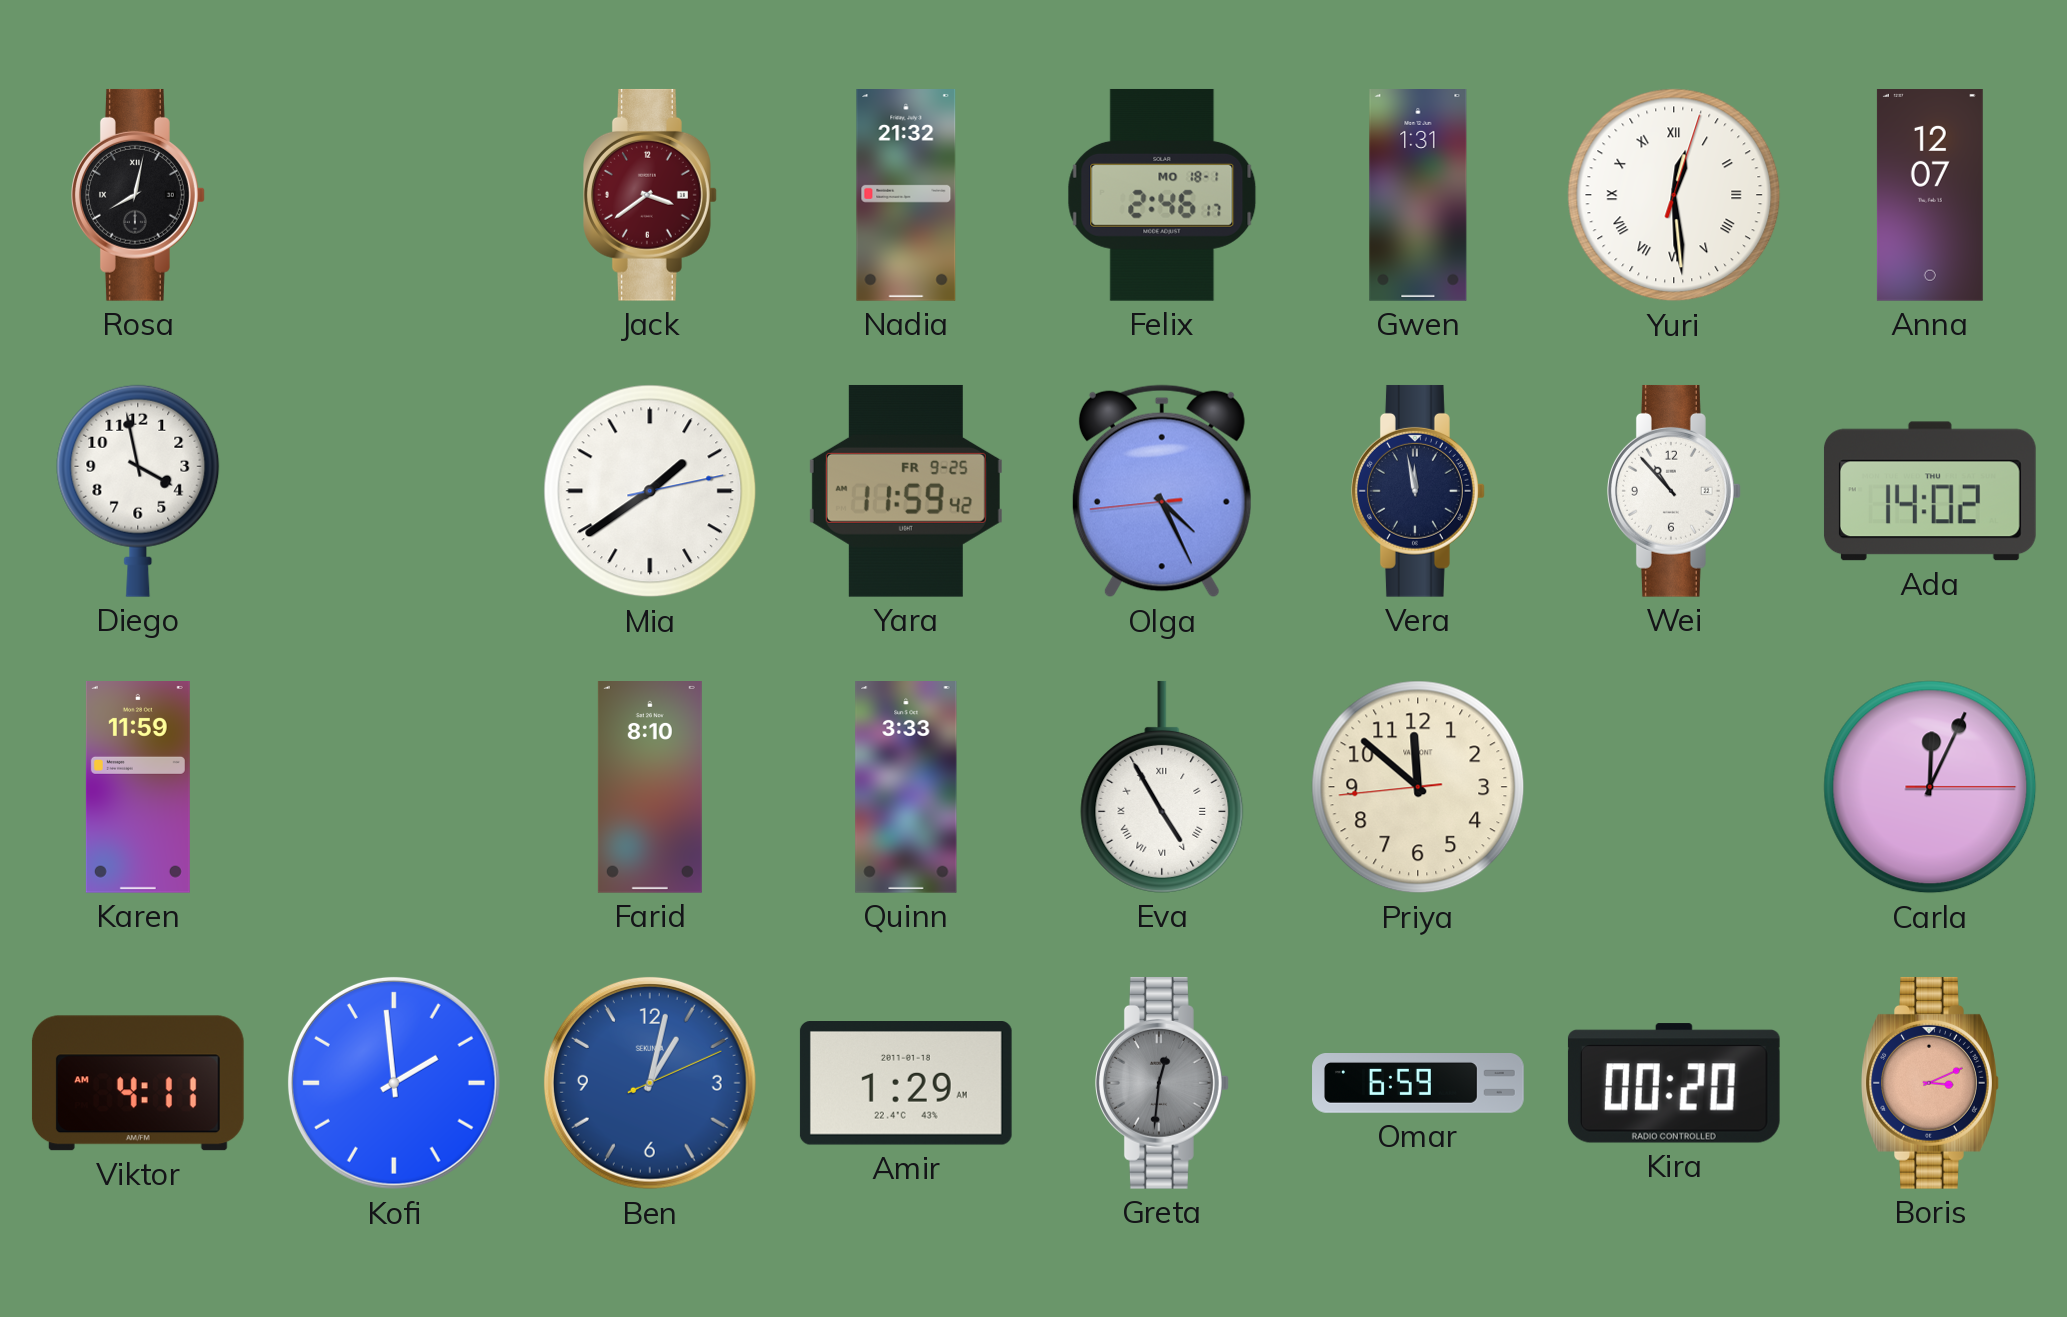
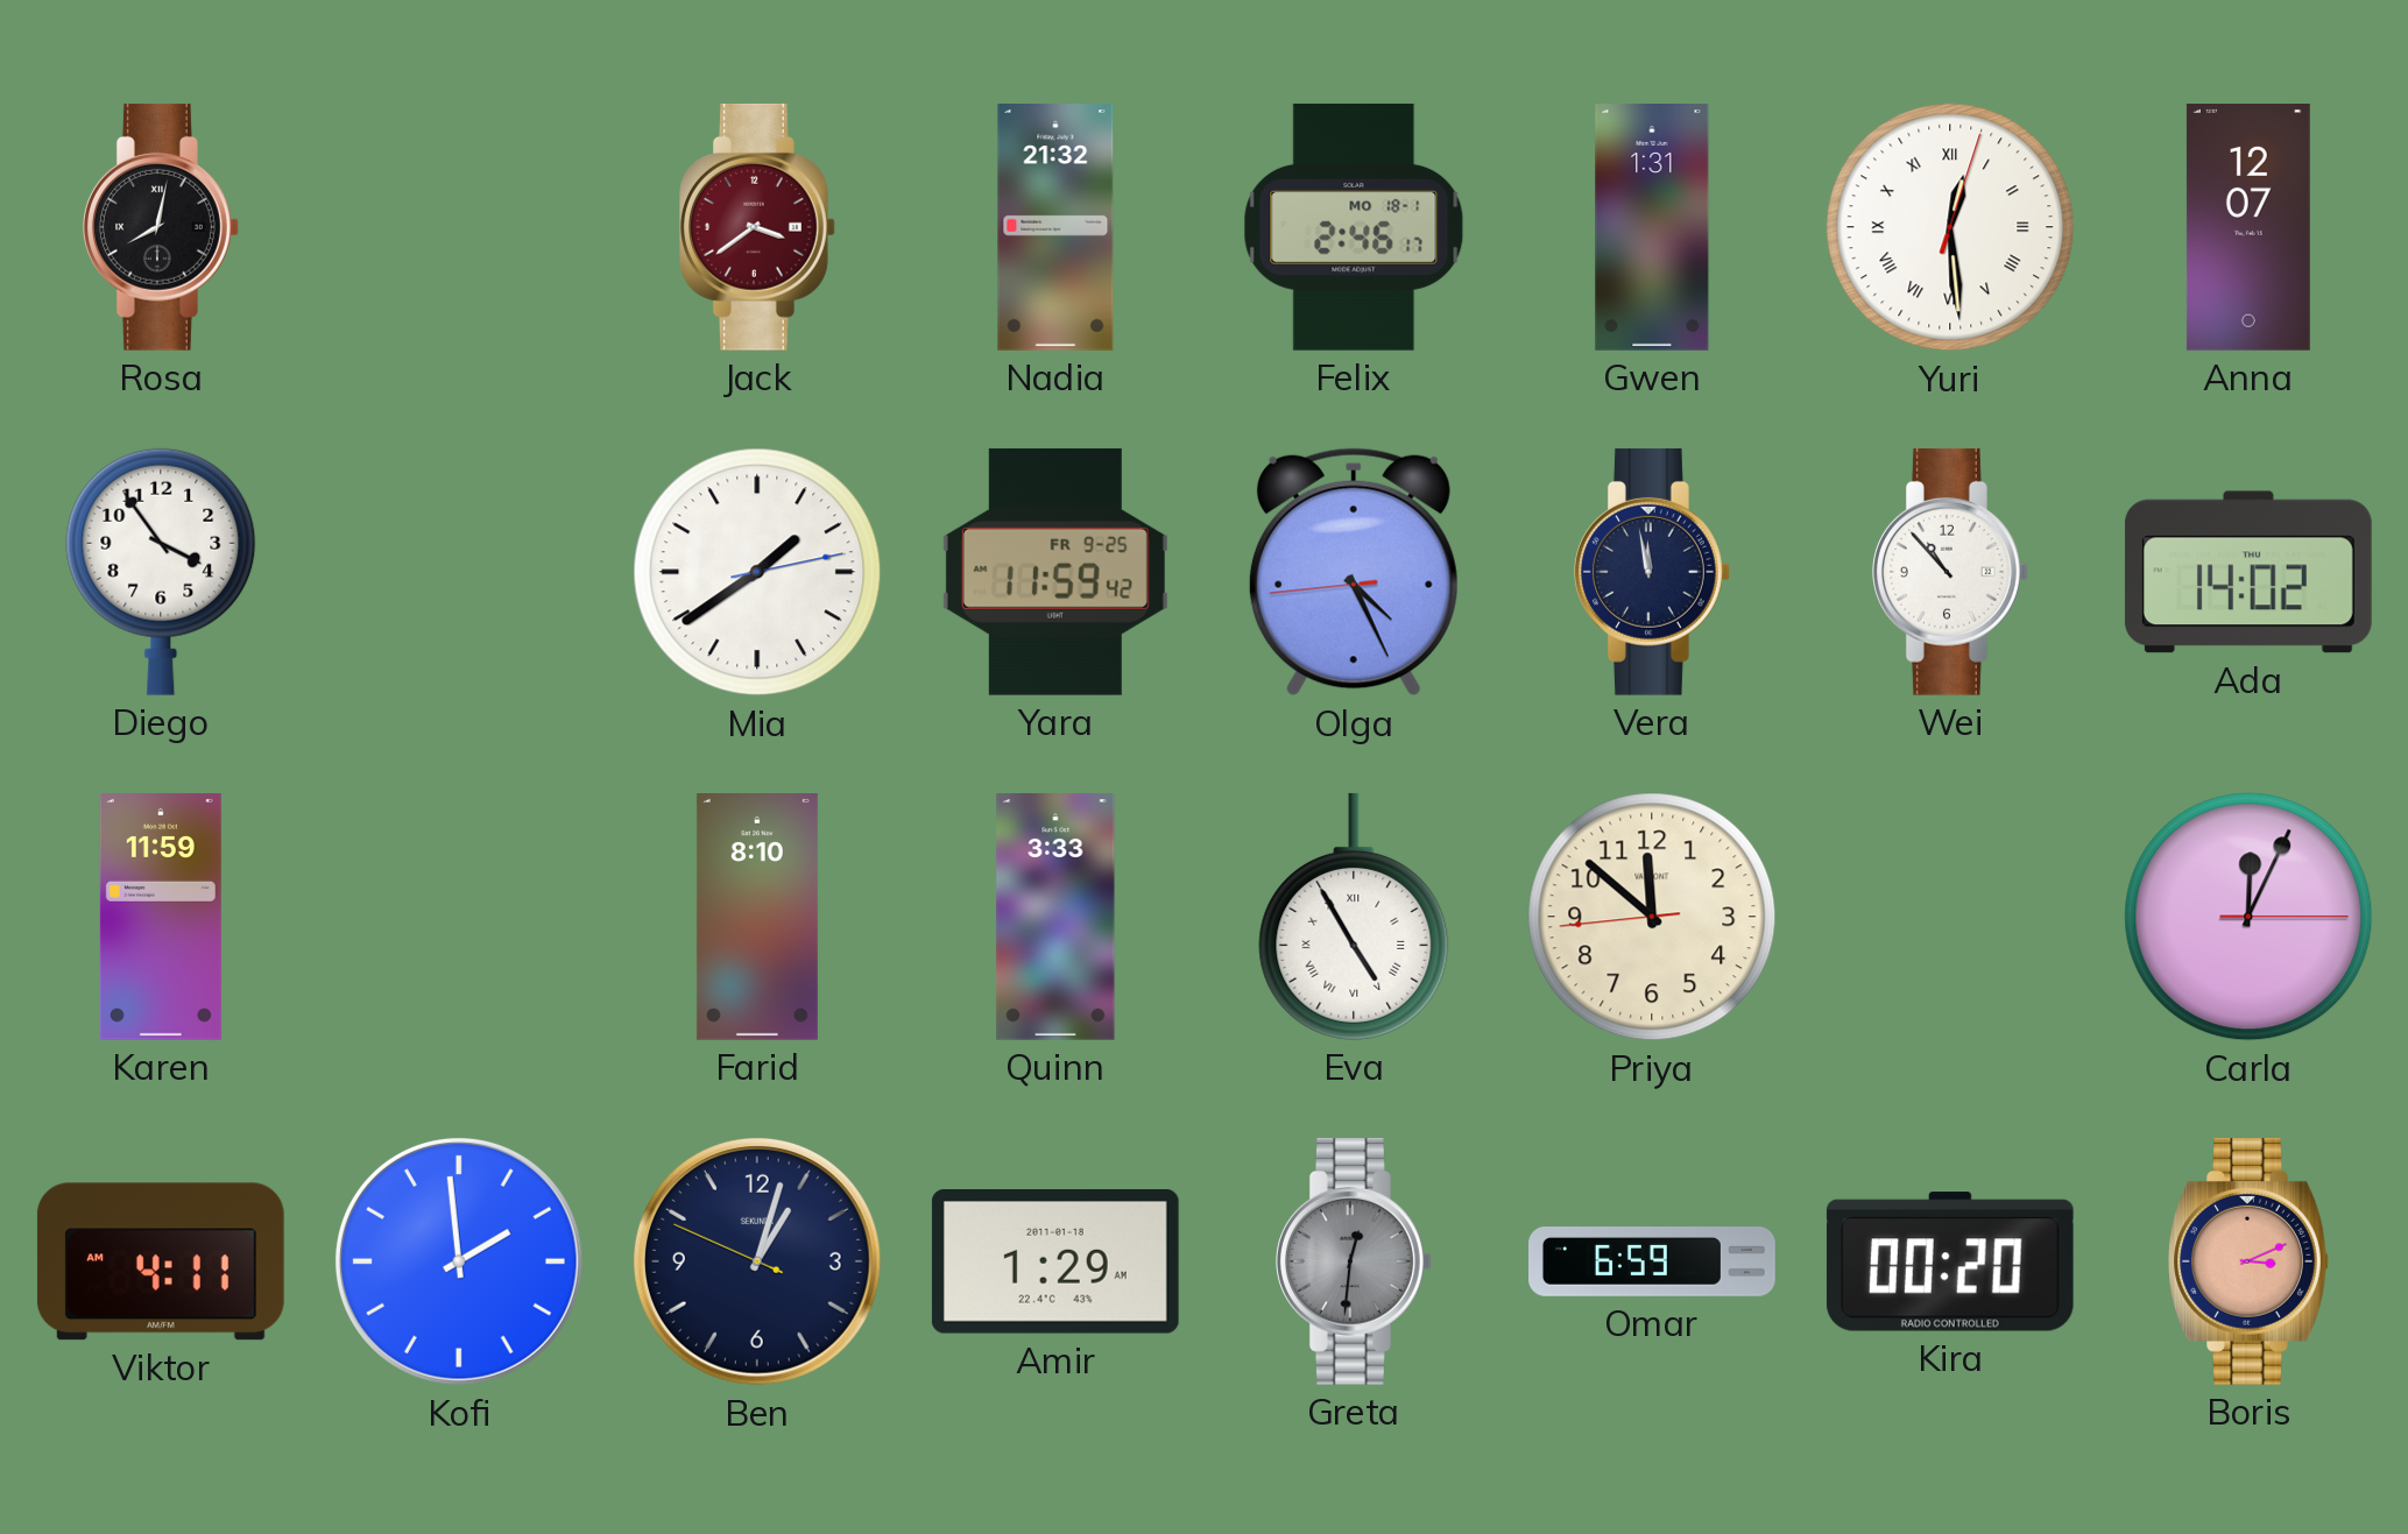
Diego: 3:58 -> 3:54 (161, 572)
Ben: 1:02:11 -> 1:02:49 (757, 1261)
Ben dial: blue -> navy (757, 1261)
